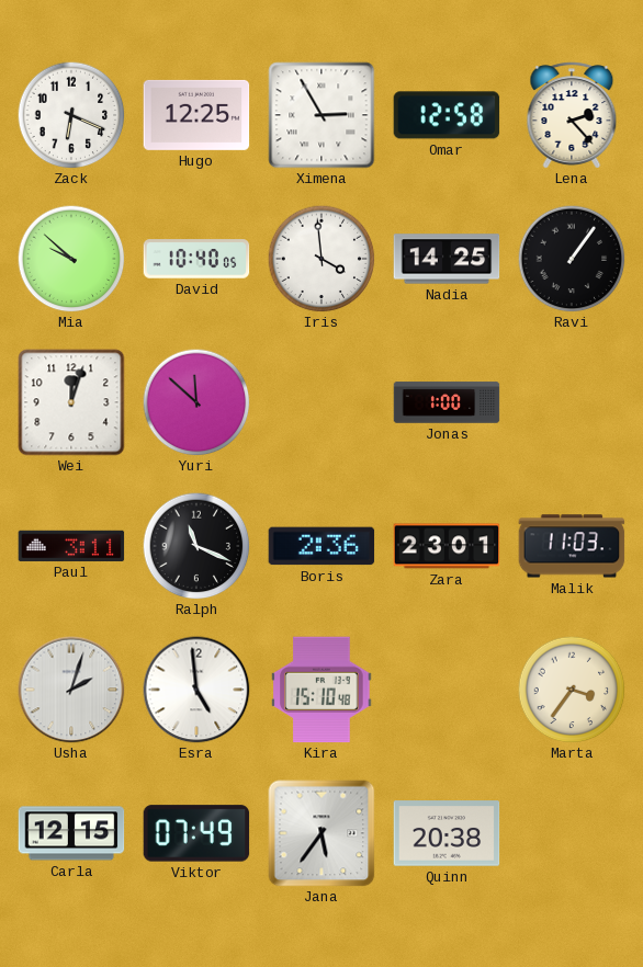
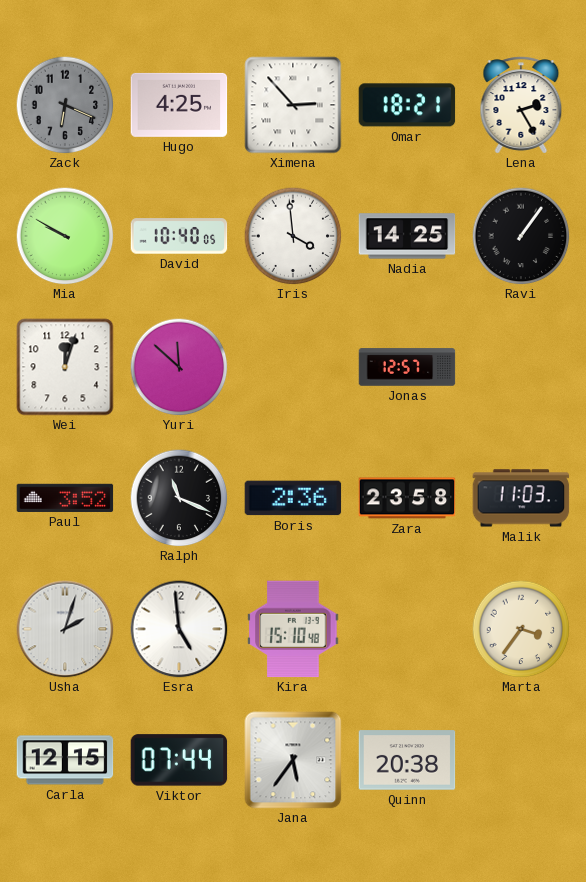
Zack dial: white -> grey (65, 105)
Hugo: 12:25 -> 4:25 (179, 105)
Ximena: 2:55 -> 2:53 (293, 105)
Omar: 12:58 -> 18:21 (407, 105)
Lena: 2:23 -> 2:25 (521, 105)
Mia: 9:52 -> 9:50 (65, 236)
Jonas: 1:00 -> 12:57 (407, 367)
Paul: 3:11 -> 3:52 (65, 498)
Zara: 23:01 -> 23:58 (407, 498)
Viktor: 07:49 -> 07:44 (179, 760)
